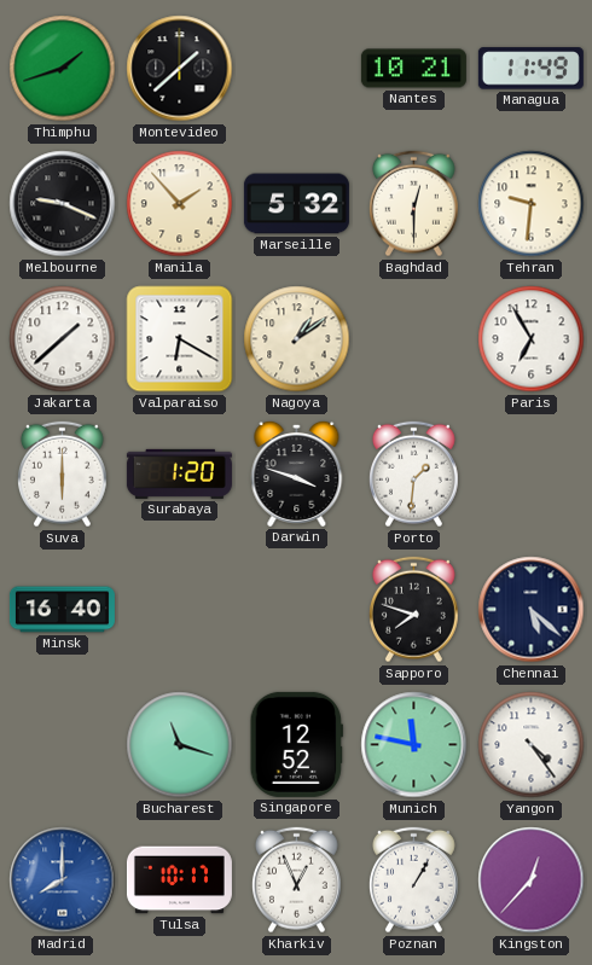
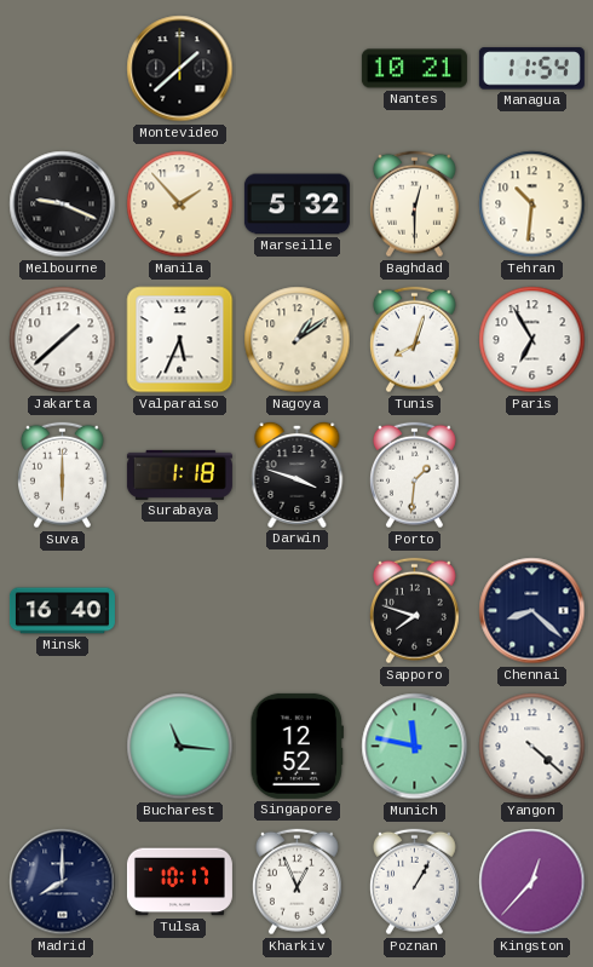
Thimphu: 1:42 -> none (63, 69)
Managua: 11:49 -> 11:54 (531, 69)
Tehran: 9:31 -> 10:31 (532, 205)
Valparaiso: 6:20 -> 5:34 (180, 340)
Tunis: none -> 8:03 (414, 340)
Surabaya: 1:20 -> 1:18 (179, 474)
Chennai: 5:22 -> 8:22 (532, 611)
Bucharest: 11:18 -> 11:16 (180, 747)
Yangon: 4:24 -> 4:22 (532, 747)
Madrid dial: blue -> navy (63, 882)
